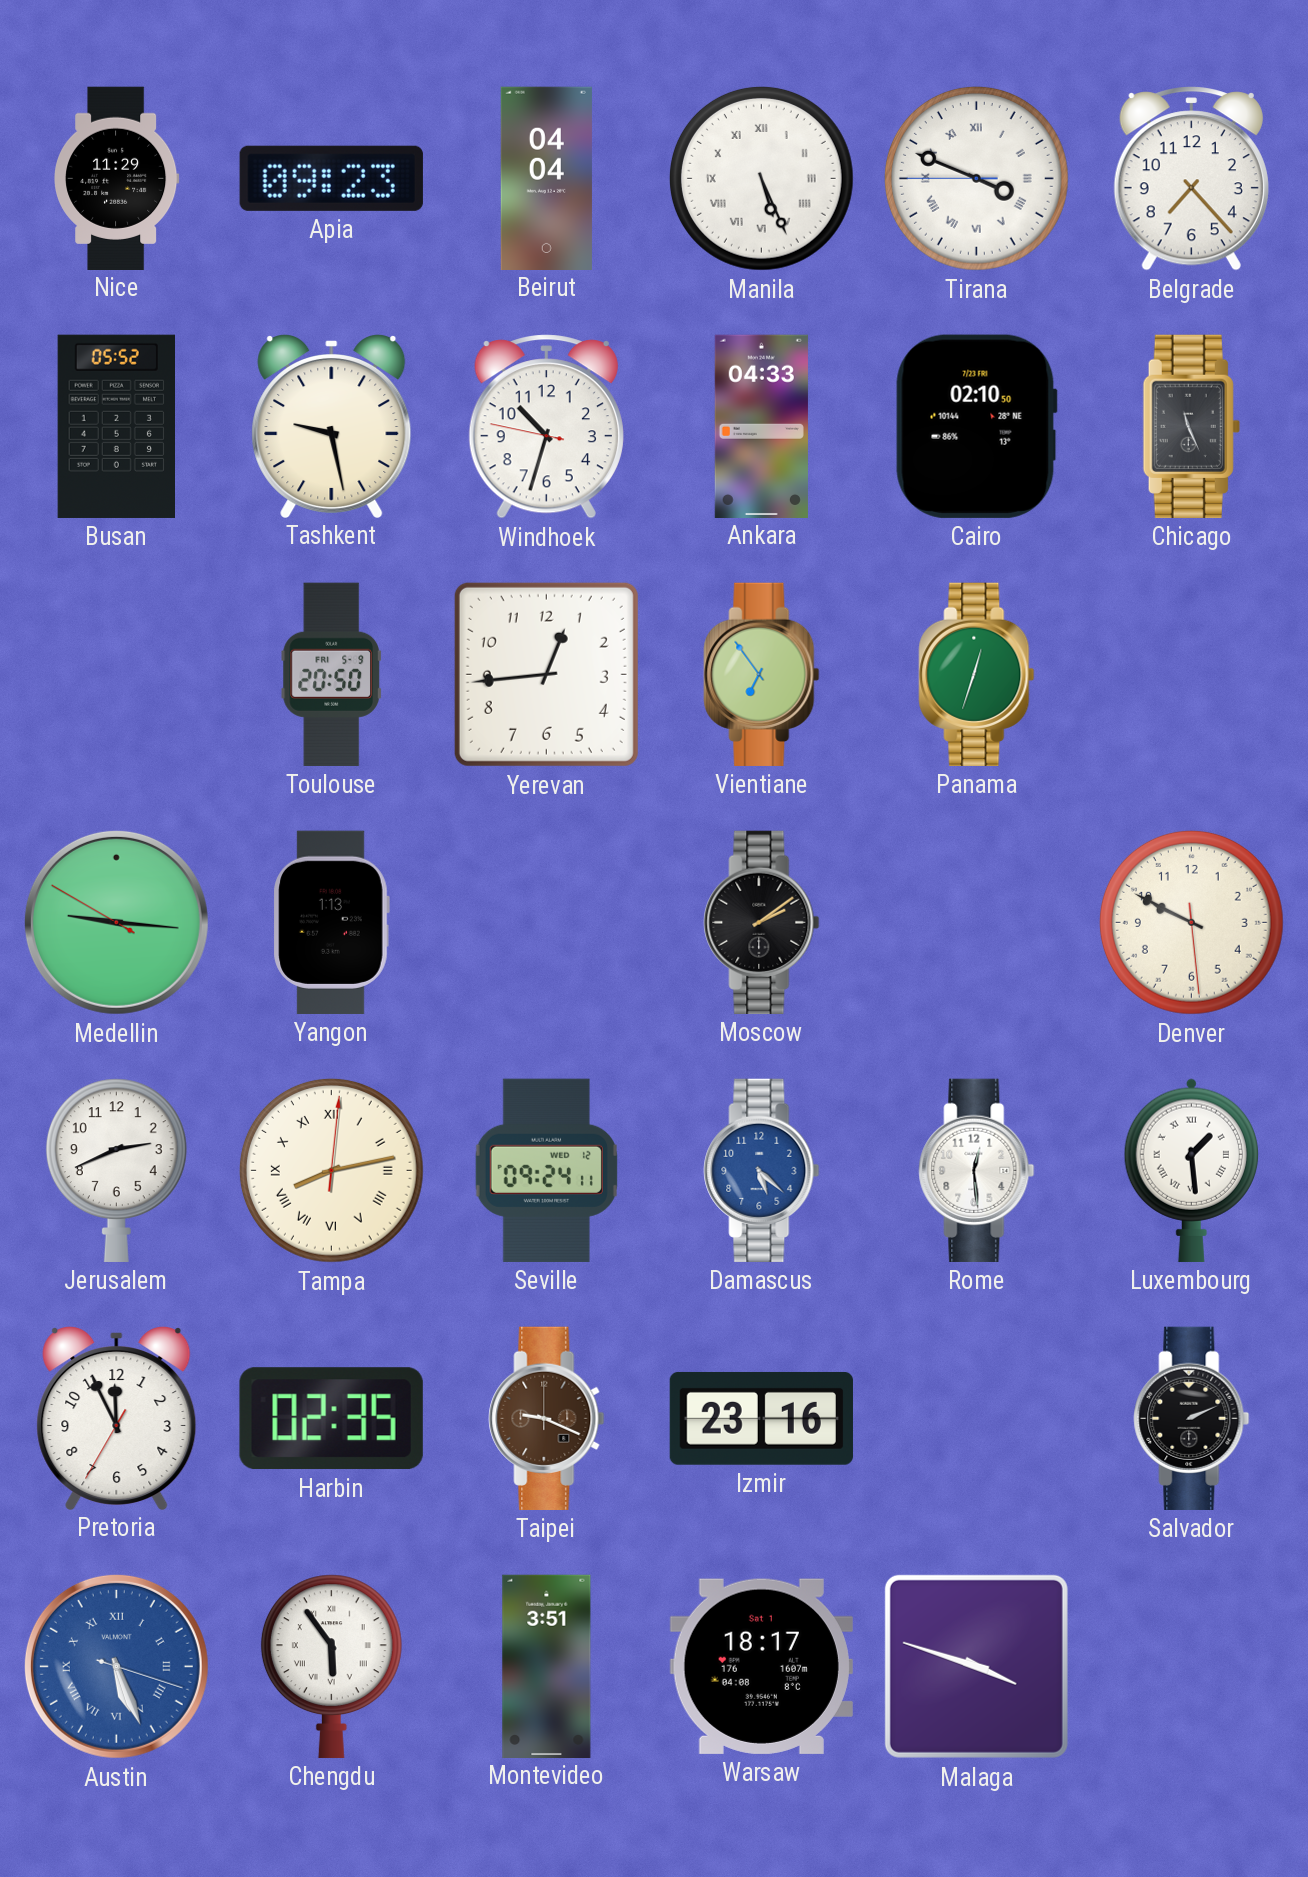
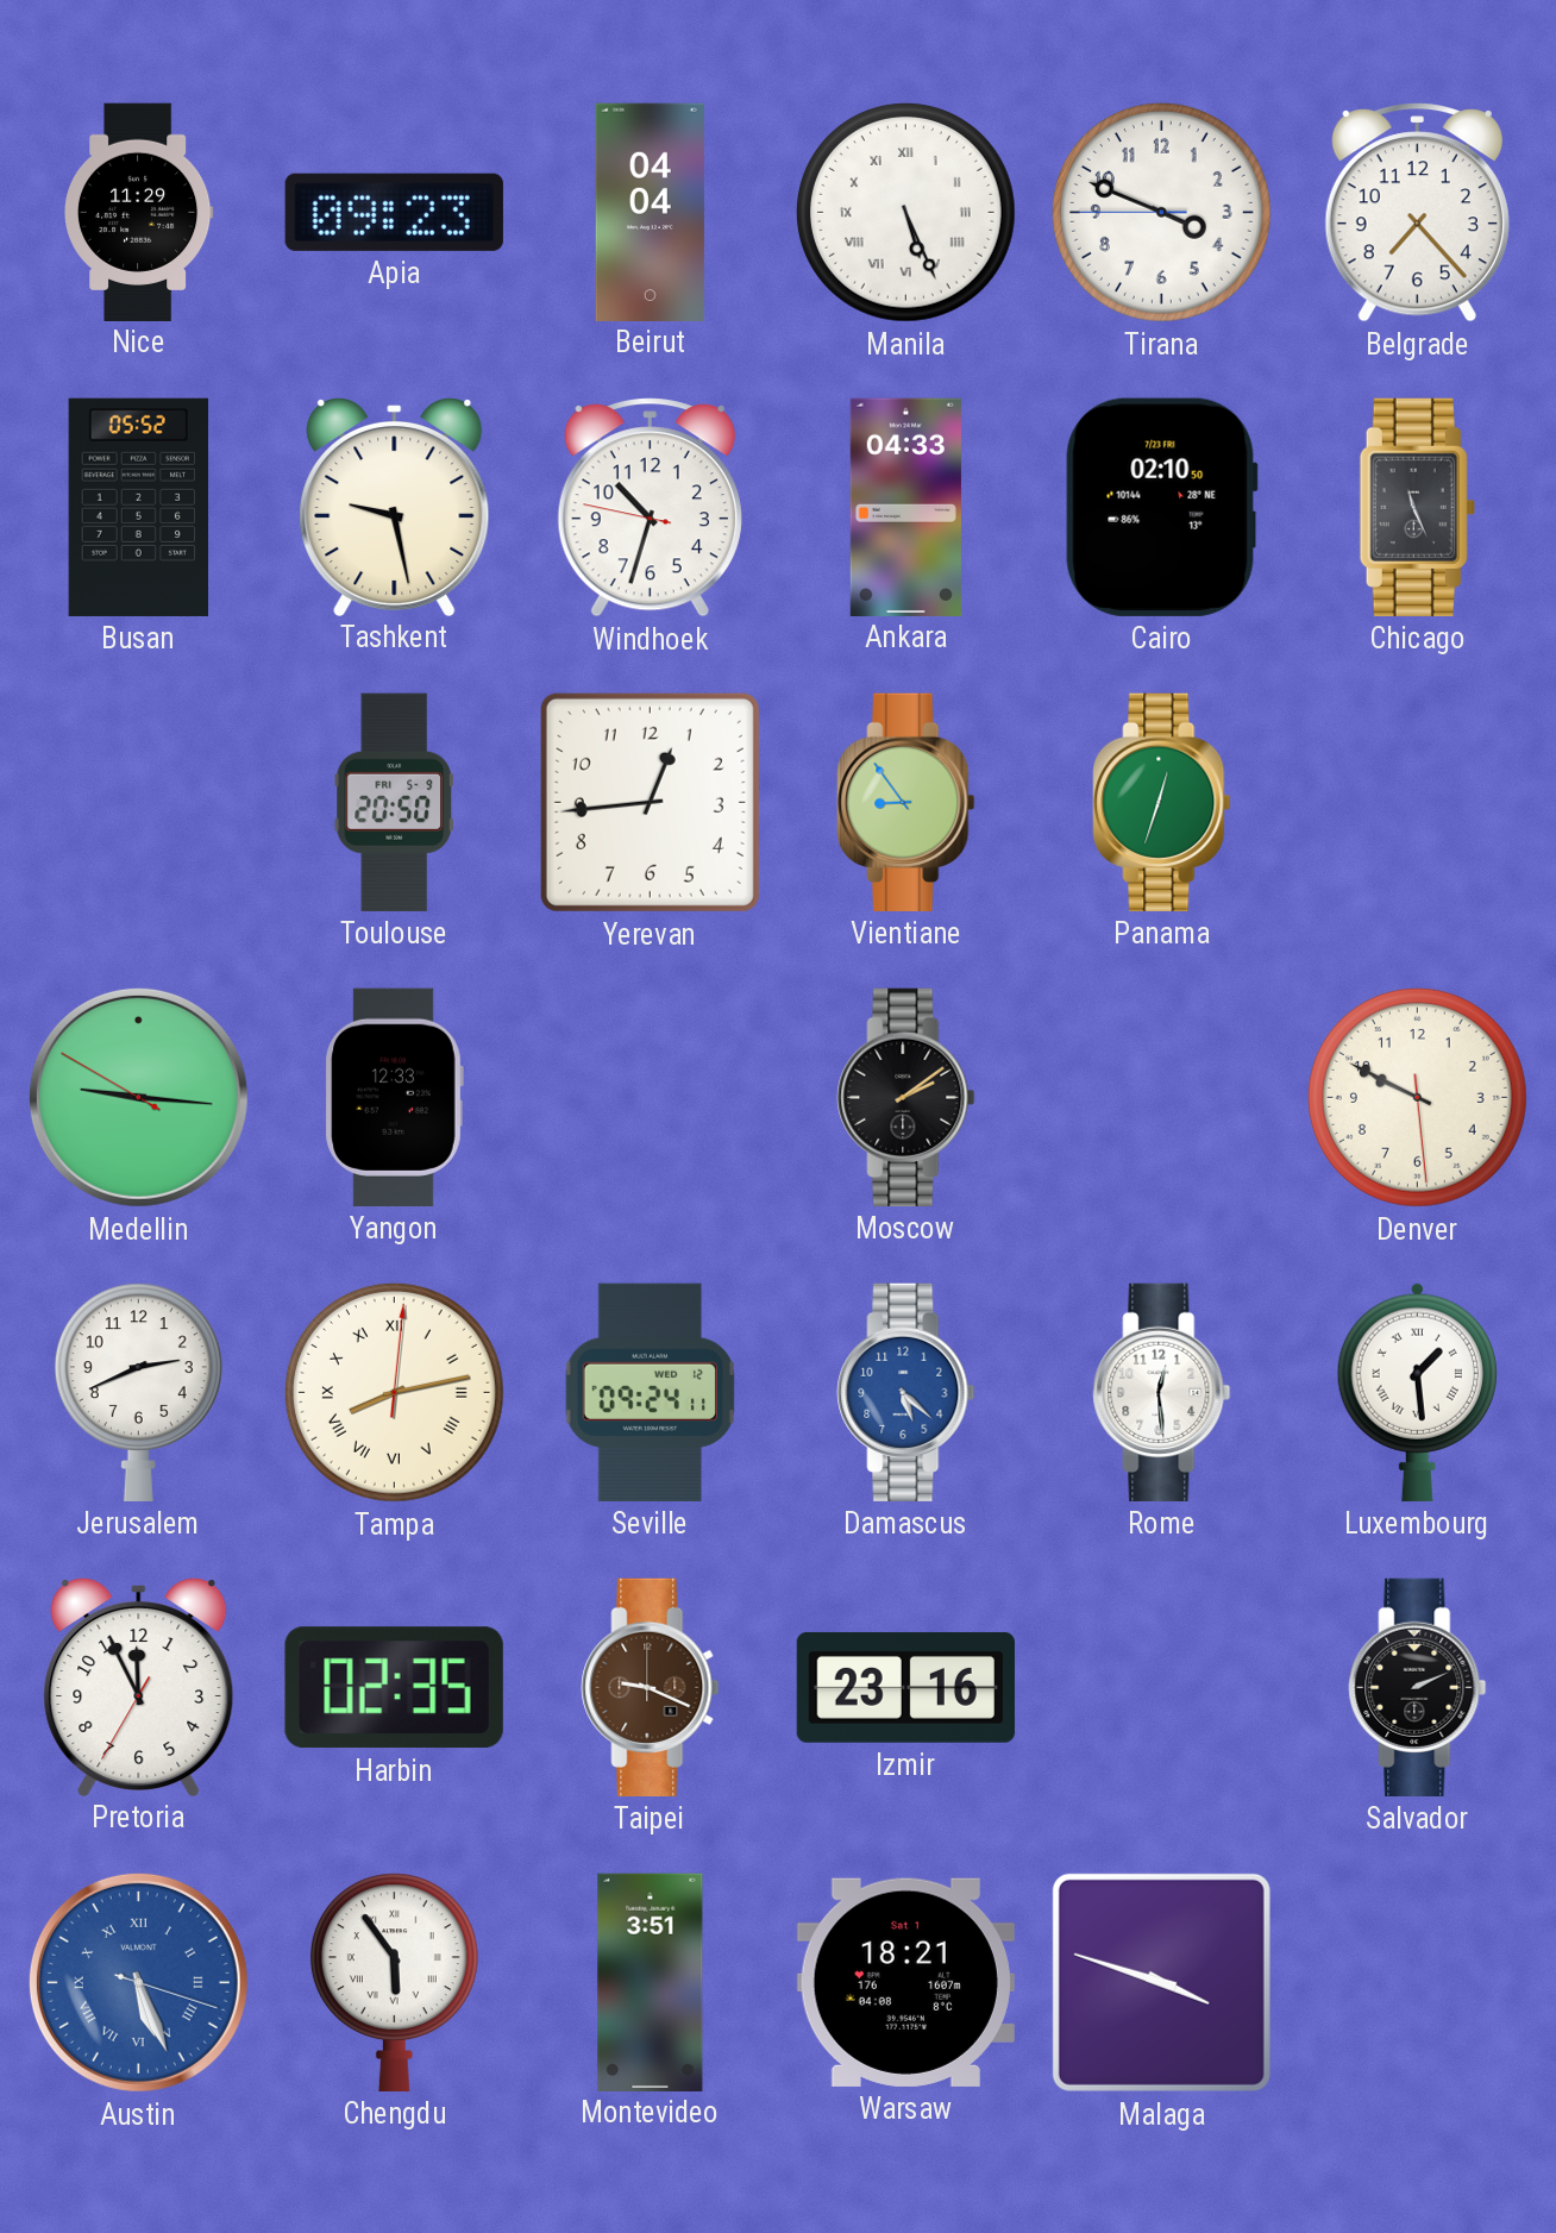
Tirana numerals: Roman -> Arabic (1161, 212)
Vientiane: 6:54 -> 8:54 (906, 802)
Yangon: 1:13 -> 12:33 (394, 1097)
Warsaw: 18:17 -> 18:21 (905, 1982)
